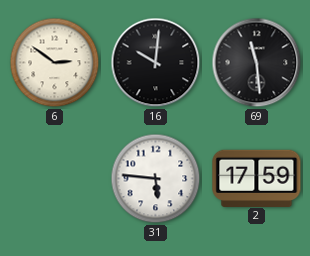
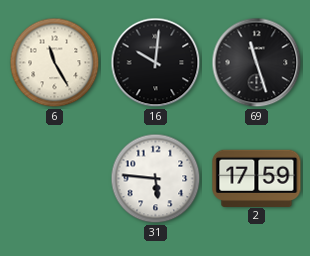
6: 2:51 -> 11:25 (55, 63)
69: 11:29 -> 11:27 (257, 63)
